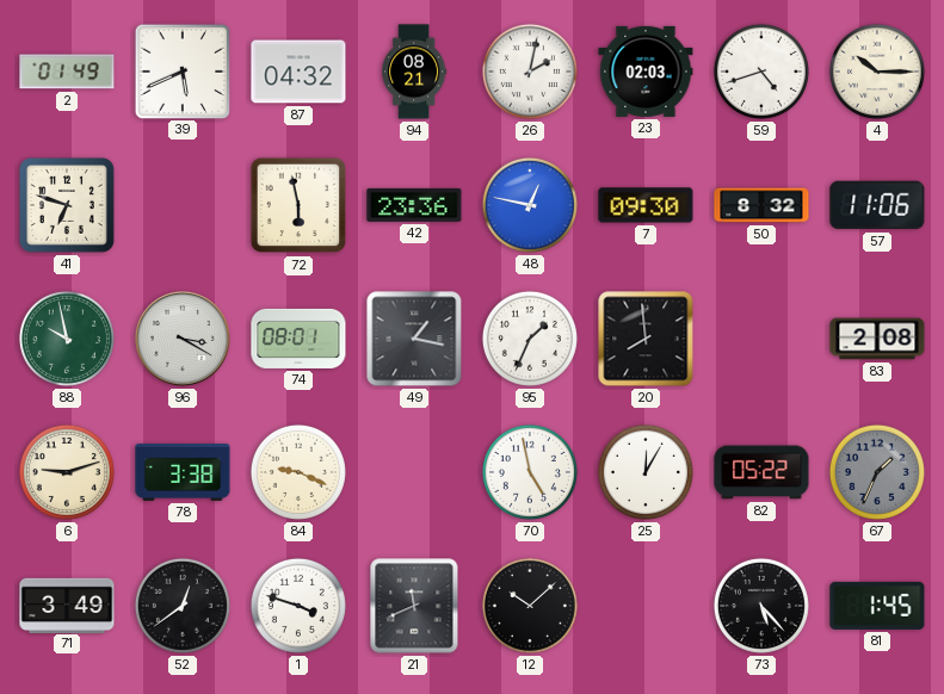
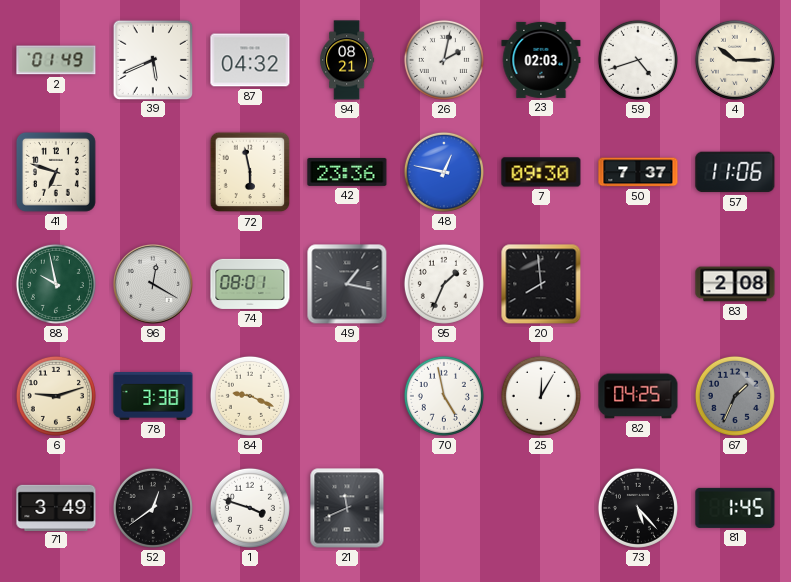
50: 8:32 -> 7:37 (638, 172)
96: 3:20 -> 12:20 (154, 285)
82: 05:22 -> 04:25 (638, 396)
12: 10:08 -> none (530, 606)
